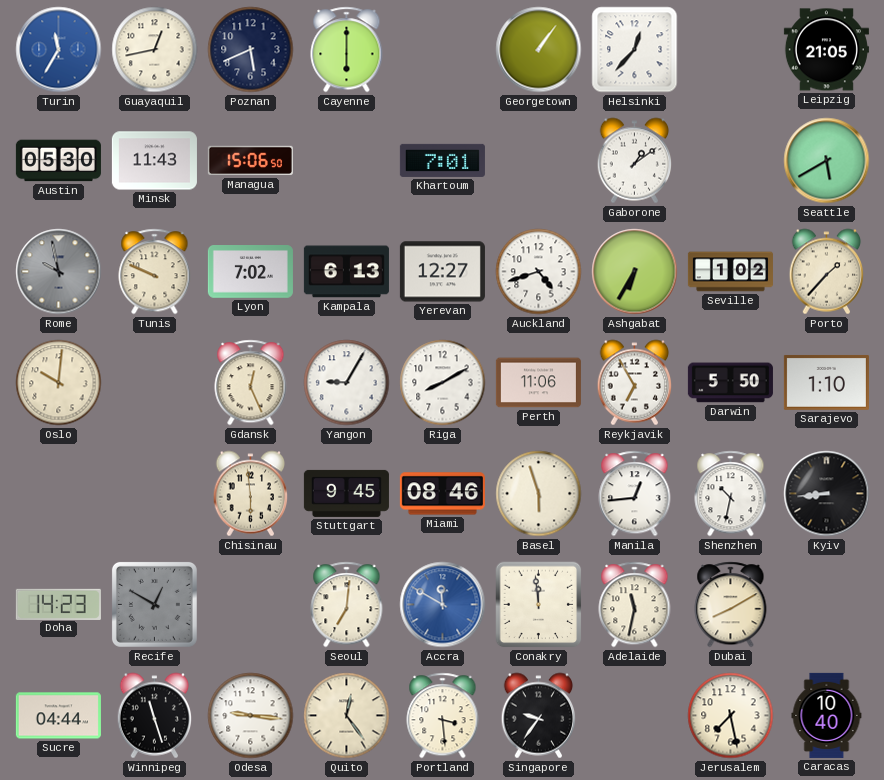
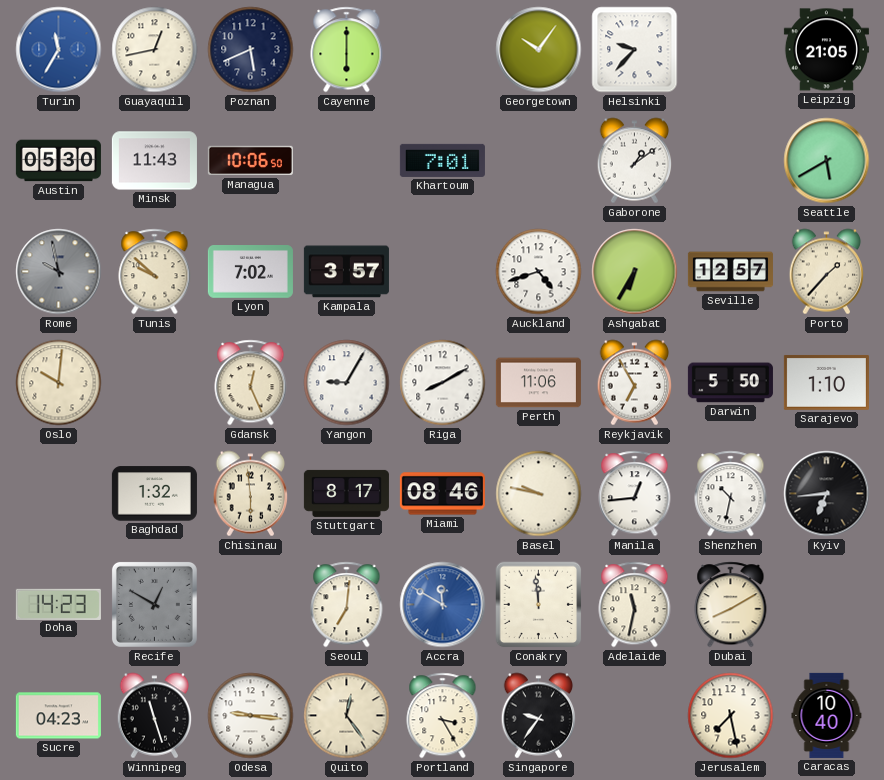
Georgetown: 1:06 -> 10:06 (539, 50)
Helsinki: 12:37 -> 9:37 (635, 50)
Managua: 15:06 -> 10:06 (250, 161)
Tunis: 9:49 -> 9:52 (155, 272)
Kampala: 6:13 -> 3:57 (346, 272)
Yerevan: 12:27 -> none (442, 272)
Seville: 1:02 -> 12:57 (730, 272)
Baghdad: none -> 1:32 (154, 494)
Stuttgart: 9:45 -> 8:17 (346, 493)
Basel: 5:57 -> 9:47 (539, 494)
Kyiv: 8:44 -> 6:44 (827, 494)
Sucre: 04:44 -> 04:23 (58, 716)
Portland: 3:29 -> 3:25 (443, 716)
